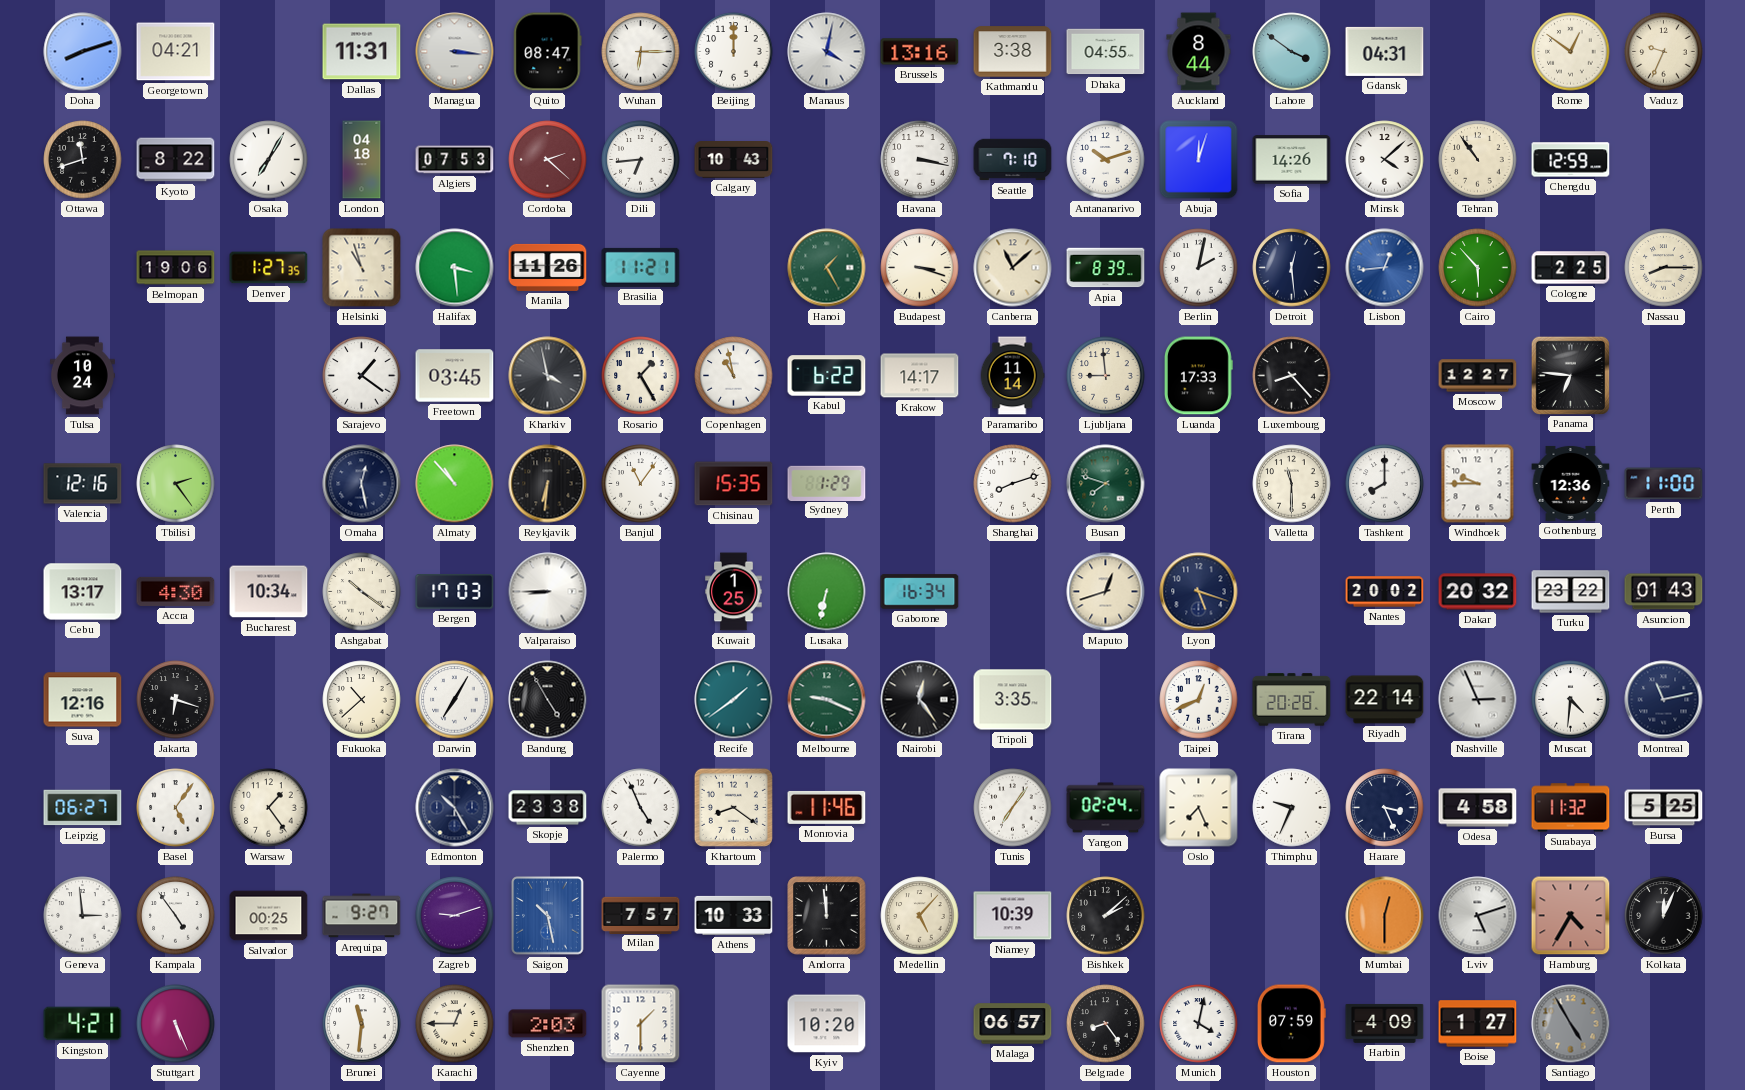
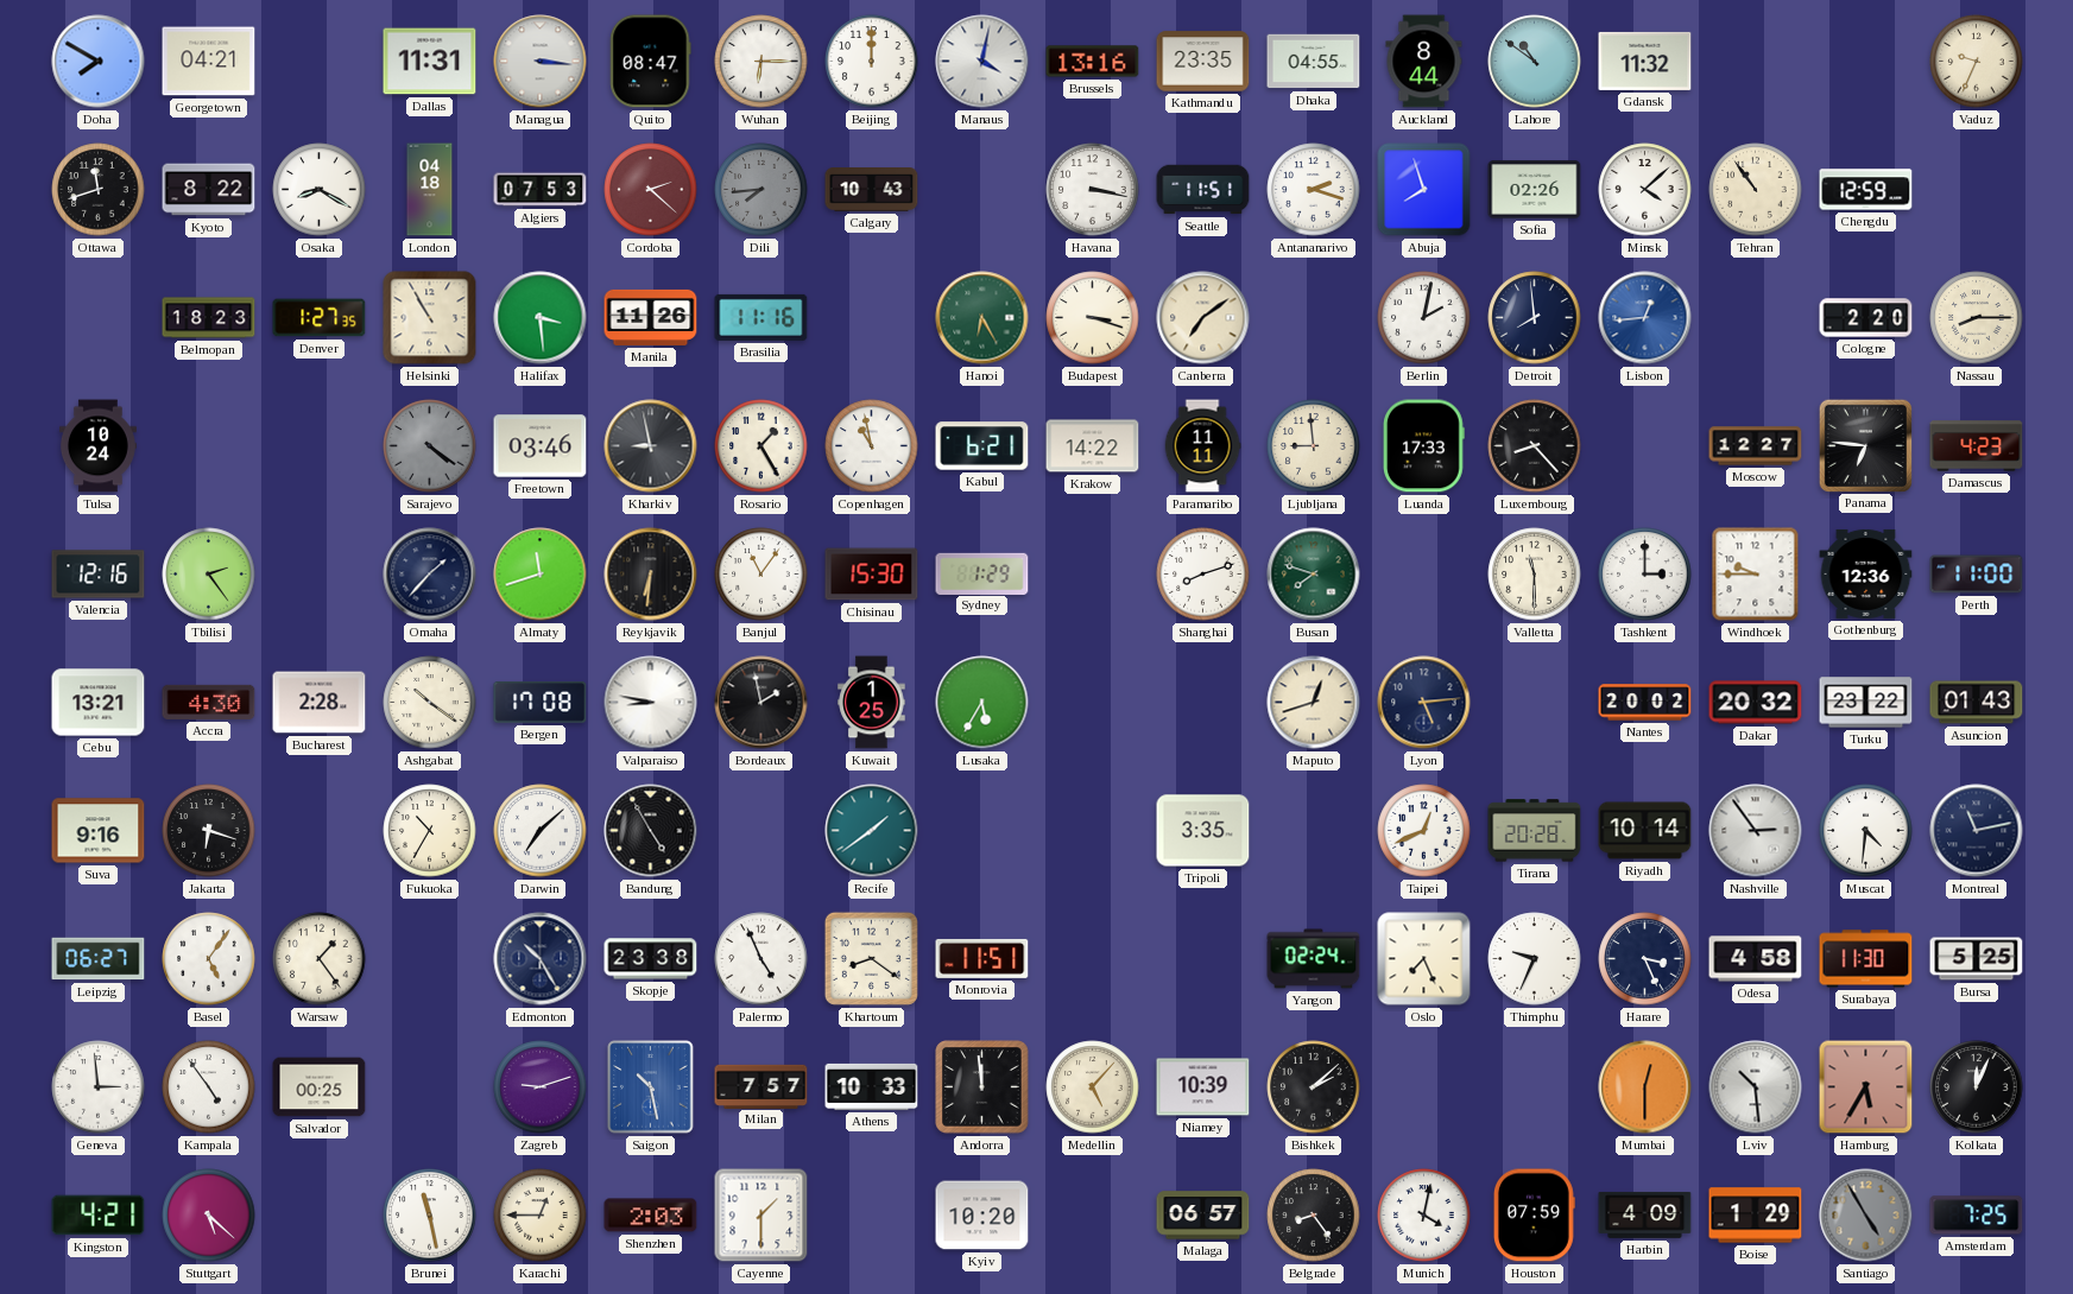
Doha: 8:12 -> 7:50 (99, 62)
Kathmandu: 3:38 -> 23:35 (1203, 62)
Lahore: 3:51 -> 10:51 (1535, 62)
Gdansk: 04:31 -> 11:32 (1645, 61)
Rome: 12:51 -> none (1571, 52)
Osaka: 7:05 -> 8:20 (320, 190)
Dili: 6:44 -> 7:44 (761, 190)
Dili dial: white -> grey (761, 190)
Seattle: 7:10 -> 11:51 (1203, 190)
Antananarivo: 10:12 -> 2:18 (1314, 190)
Abuja: 12:03 -> 7:57 (1424, 190)
Sofia: 14:26 -> 02:26 (1535, 190)
Belmopan: 19:06 -> 18:23 (209, 318)
Helsinki: 10:57 -> 10:55 (430, 318)
Brasilia: 11:21 -> 11:16 (761, 317)
Hanoi: 1:25 -> 6:25 (982, 318)
Canberra: 11:08 -> 7:09 (1203, 318)
Apia: 8:39 -> none (1106, 268)
Detroit: 12:29 -> 7:59 (1535, 318)
Cairo: 5:53 -> none (1478, 268)
Cologne: 2:25 -> 2:20 (1866, 318)
Sarajevo: 1:21 -> 4:21 (430, 446)
Sarajevo dial: white -> grey (430, 446)
Freetown: 03:45 -> 03:46 (541, 446)
Kharkiv: 3:58 -> 8:58 (651, 446)
Kabul: 6:22 -> 6:21 (982, 446)
Krakow: 14:17 -> 14:22 (1093, 446)
Paramaribo: 11:14 -> 11:11 (1202, 446)
Damascus: none -> 4:23 (1977, 446)
Omaha: 12:28 -> 1:37 (430, 575)
Almaty: 10:53 -> 11:42 (541, 575)
Chisinau: 15:35 -> 15:30 (872, 575)
Tashkent: 8:00 -> 3:00 (1645, 575)
Cebu: 13:17 -> 13:21 (99, 703)
Bucharest: 10:34 -> 2:28 (320, 703)
Bergen: 17:03 -> 17:08 (541, 703)
Valparaiso: 8:45 -> 8:47 (651, 703)
Bordeaux: none -> 1:58 (761, 703)
Lusaka: 6:32 -> 5:35 (982, 703)
Gaborone: 16:34 -> none (920, 592)
Lyon: 5:18 -> 5:14 (1424, 703)
Suva: 12:16 -> 9:16 (99, 831)
Fukuoka: 10:38 -> 10:35 (430, 831)
Darwin: 7:05 -> 7:08 (541, 831)
Melbourne: 9:19 -> none (827, 700)
Nairobi: 12:24 -> none (920, 700)
Riyadh: 22:14 -> 10:14 (1645, 831)
Nashville: 2:56 -> 2:54 (1756, 831)
Monrovia: 11:46 -> 11:51 (982, 958)
Tunis: 7:06 -> none (1013, 808)
Surabaya: 11:32 -> 11:30 (1866, 959)
Arequipa: 9:27 -> none (362, 916)
Lviv: 5:12 -> 10:29 (1756, 1087)
Hamburg: 4:35 -> 5:35 (1866, 1087)
Stuttgart: 5:26 -> 5:22 (209, 1216)
Brunei: 11:31 -> 11:28 (430, 1216)
Boise: 1:27 -> 1:29 (1756, 1216)
Amsterdam: none -> 7:25 (1977, 1216)
